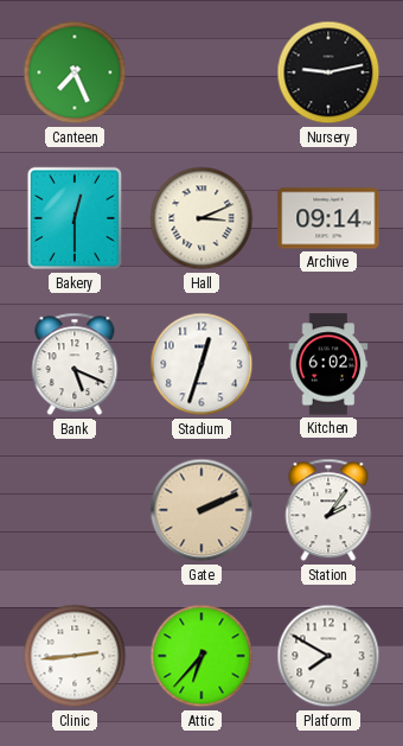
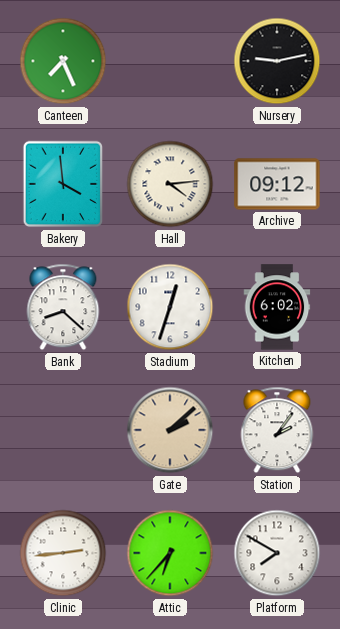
Bakery: 12:30 -> 3:59 (63, 184)
Hall: 3:11 -> 4:14 (170, 184)
Archive: 09:14 -> 09:12 (277, 184)
Bank: 5:19 -> 8:22 (63, 307)
Gate: 2:11 -> 2:08 (170, 430)
